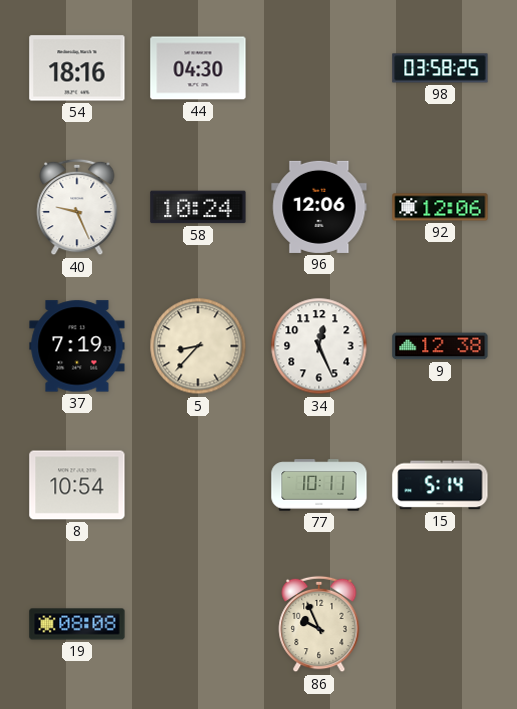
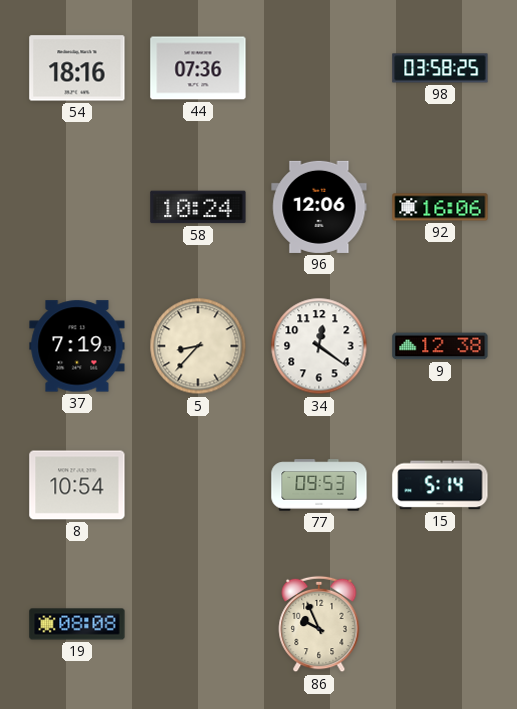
44: 04:30 -> 07:36 (198, 68)
40: 9:26 -> none (77, 207)
92: 12:06 -> 16:06 (440, 207)
34: 12:26 -> 12:21 (319, 346)
77: 10:11 -> 09:53 (319, 485)
